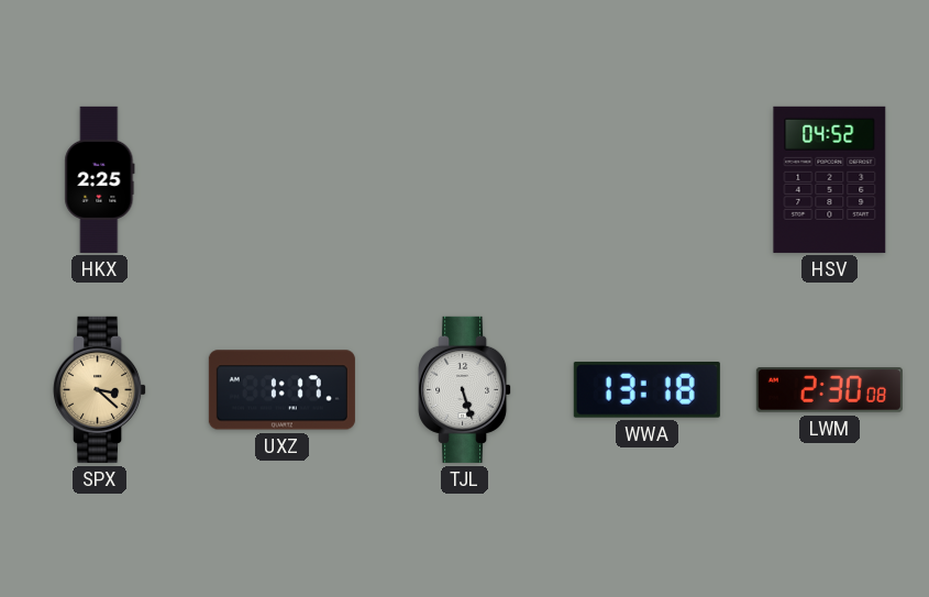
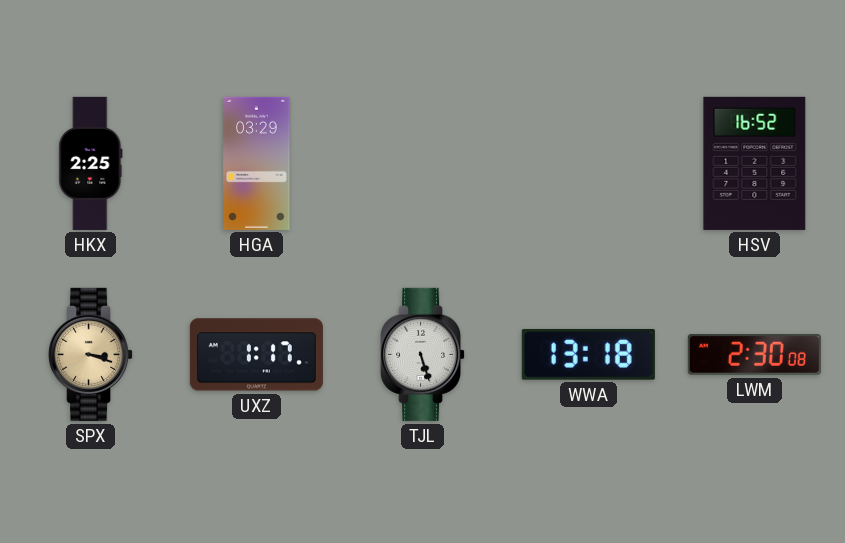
HGA: none -> 03:29 (257, 163)
HSV: 04:52 -> 16:52 (755, 163)
SPX: 3:22 -> 3:18 (91, 354)
